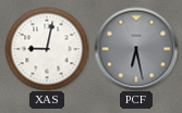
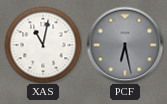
XAS: 9:02 -> 11:02 (43, 45)
